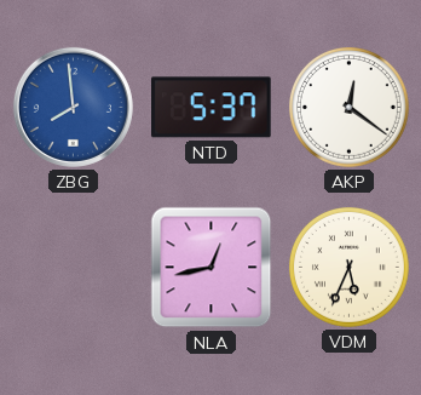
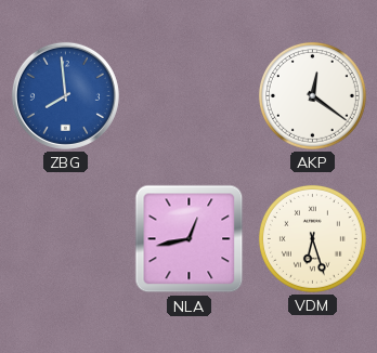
NTD: 5:37 -> none (212, 108)
VDM: 5:34 -> 6:27 (312, 238)
